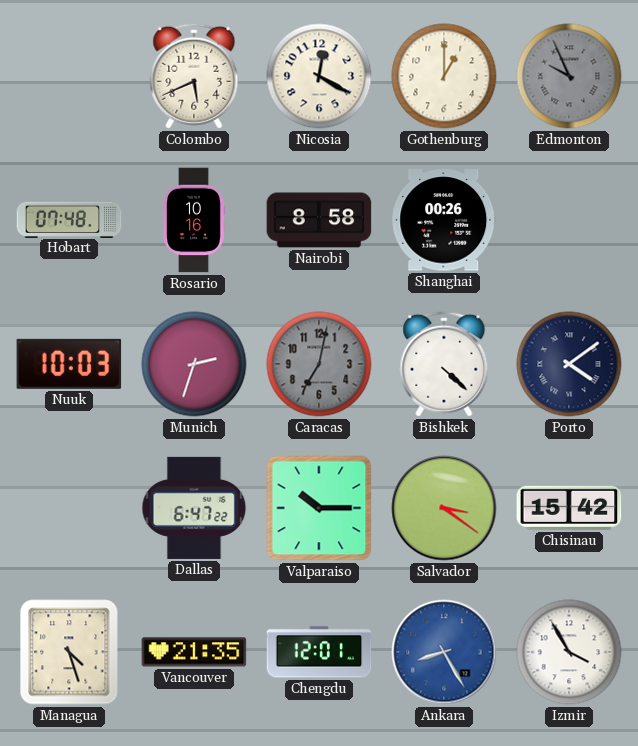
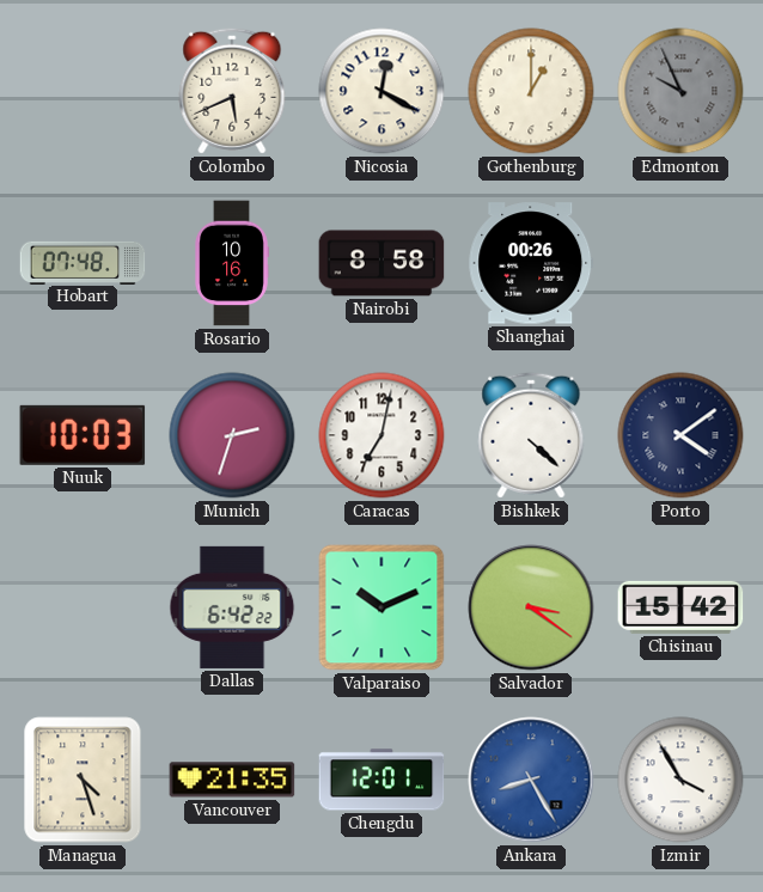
Caracas dial: grey -> white (381, 435)
Dallas: 6:47 -> 6:42 (232, 607)
Valparaiso: 10:15 -> 10:11 (381, 607)
